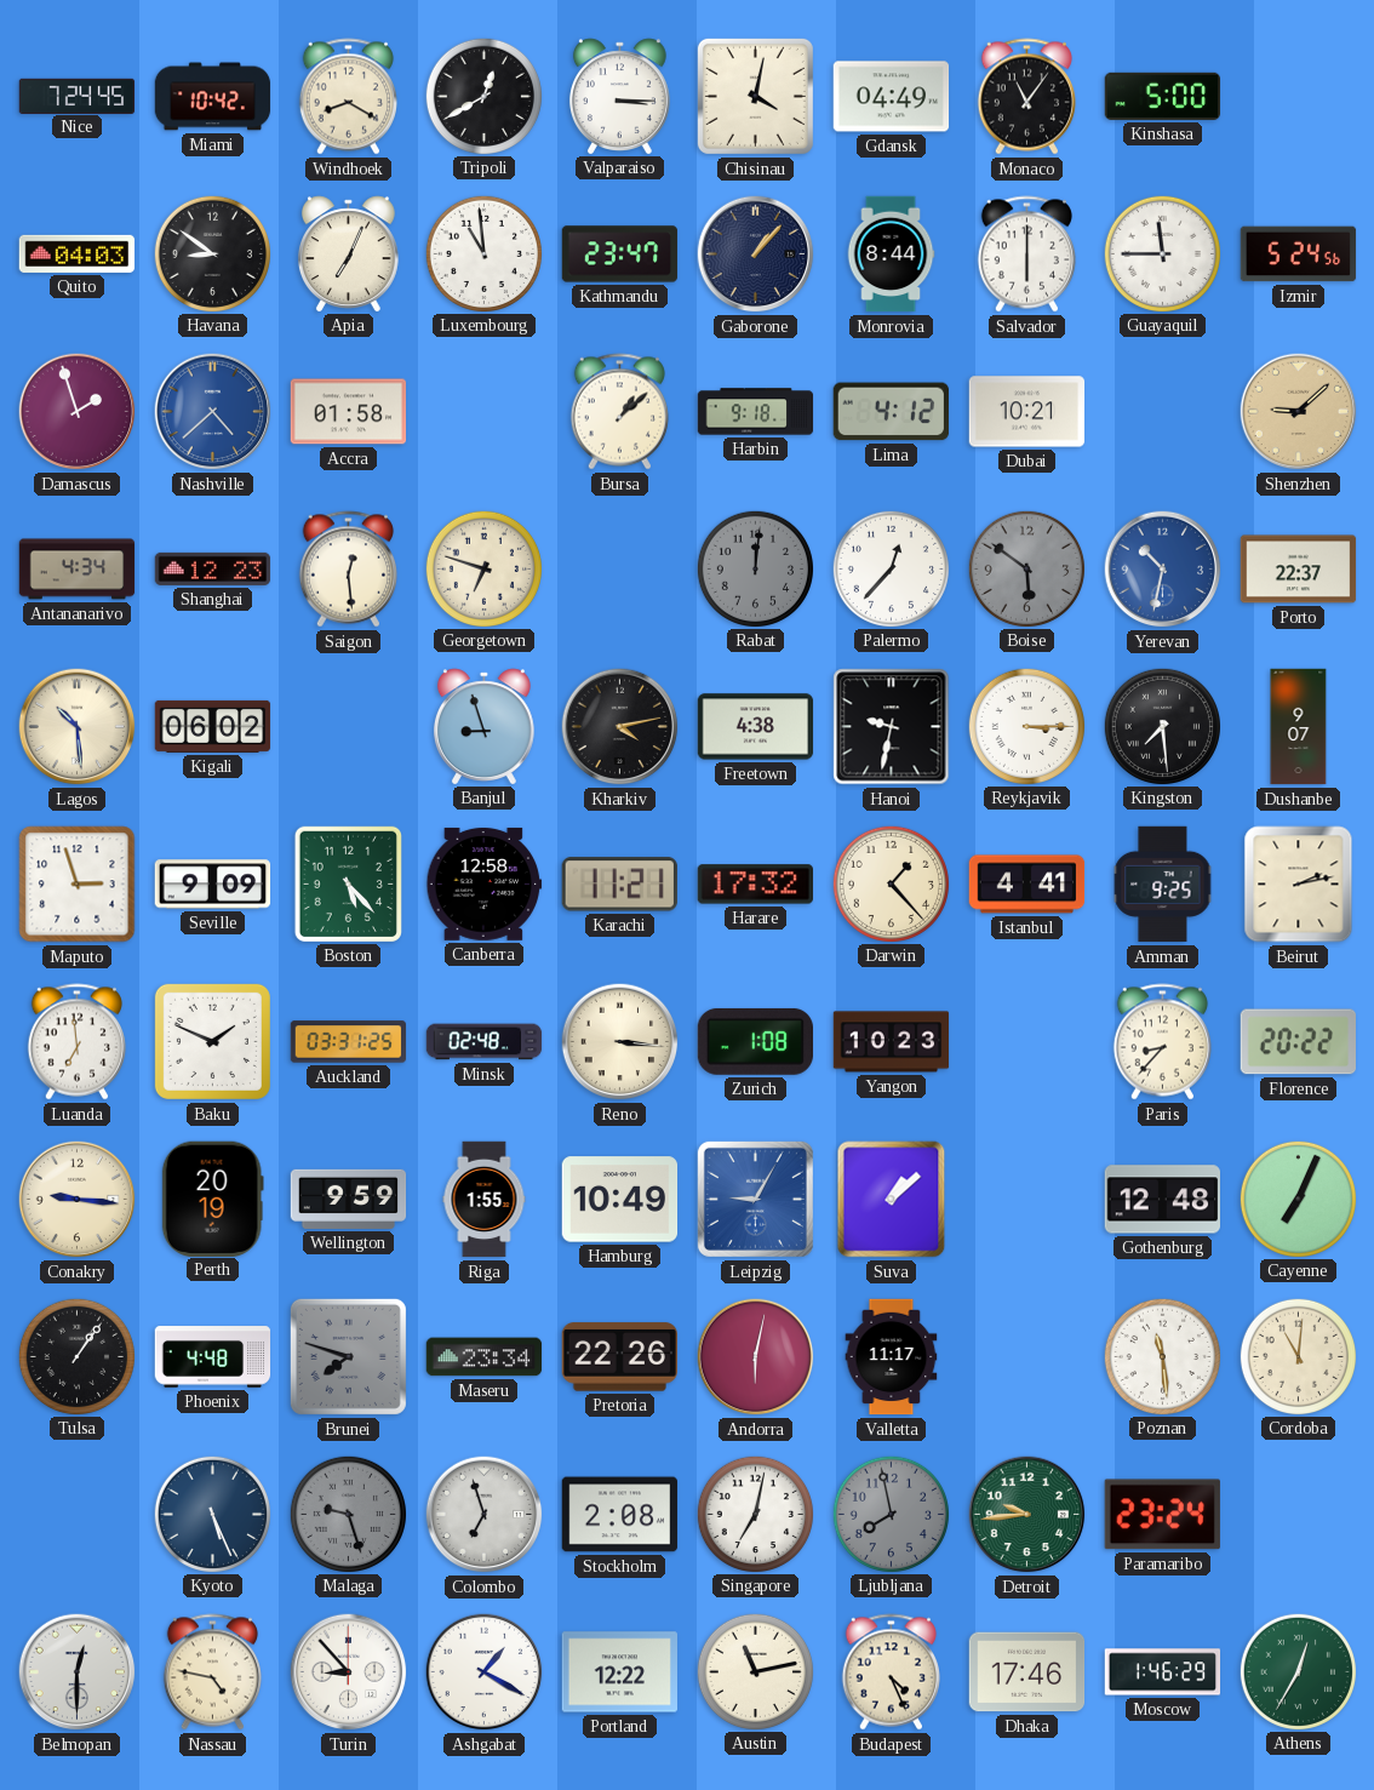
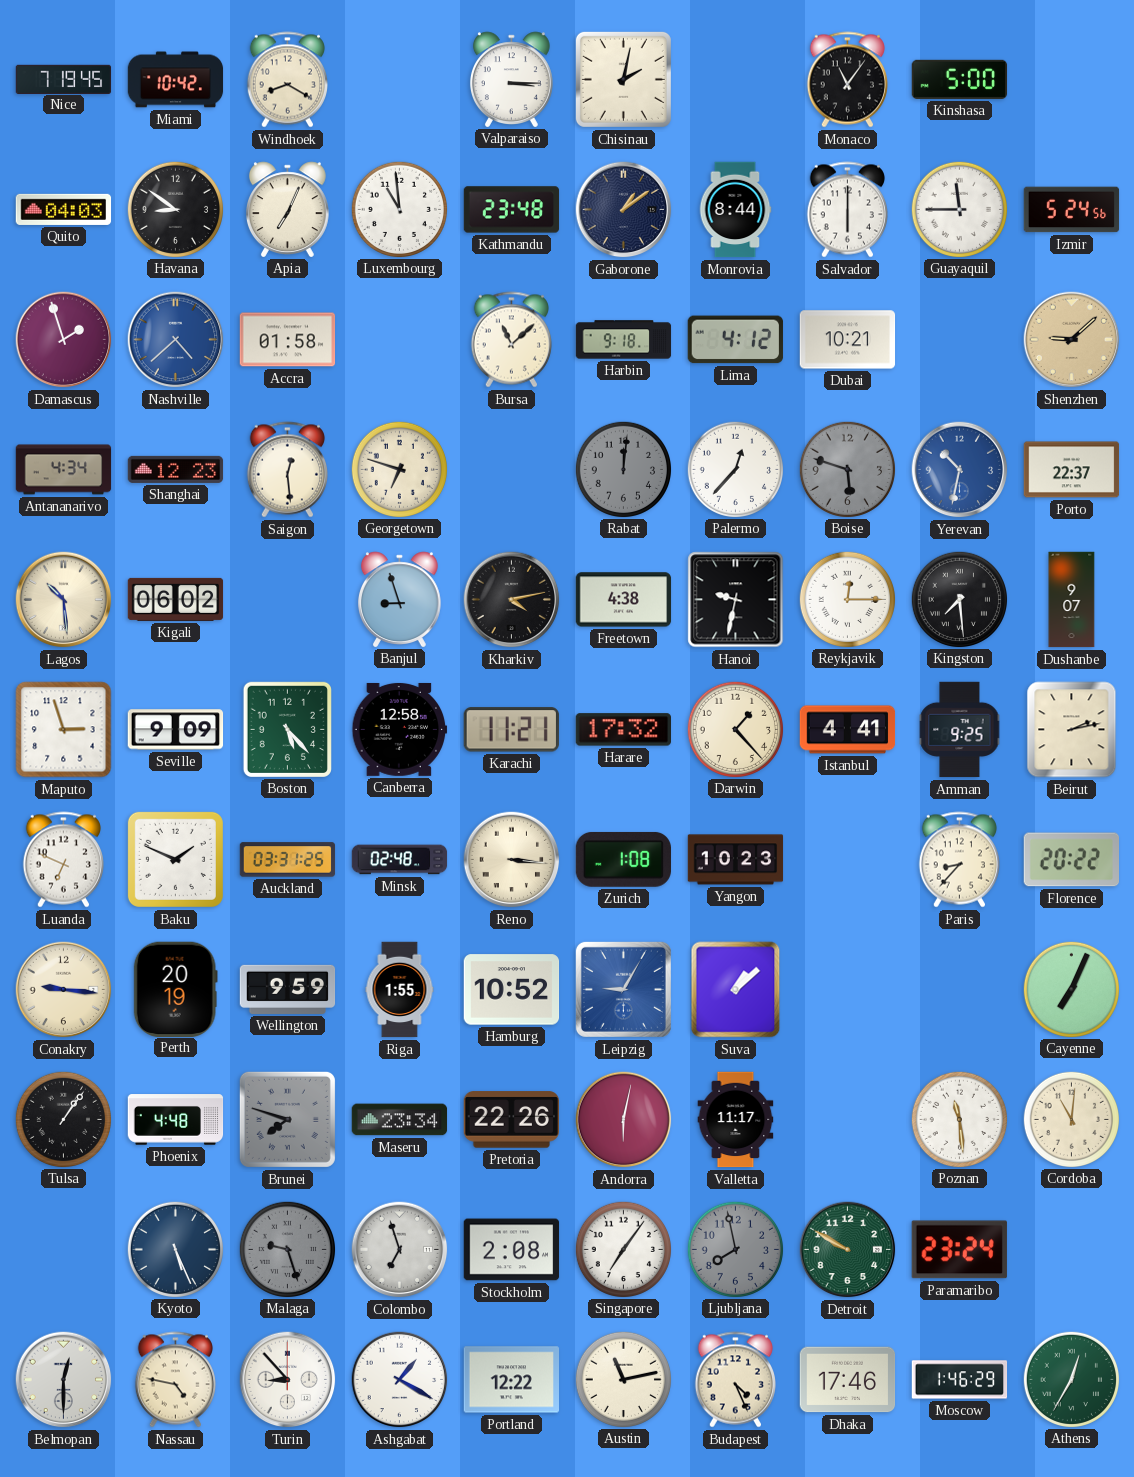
Nice: 7:24 -> 7:19 (64, 79)
Tripoli: 12:40 -> none (483, 96)
Chisinau: 4:02 -> 2:02 (623, 79)
Gdansk: 04:49 -> none (892, 97)
Kathmandu: 23:47 -> 23:48 (512, 210)
Gaborone: 1:07 -> 1:09 (624, 210)
Bursa: 1:08 -> 11:08 (511, 340)
Boise: 5:51 -> 5:48 (847, 469)
Reykjavik: 3:15 -> 12:15 (847, 599)
Luanda: 6:59 -> 6:49 (63, 860)
Hamburg: 10:49 -> 10:52 (512, 990)
Gothenburg: 12:48 -> none (1163, 1200)
Singapore: 7:02 -> 7:06 (623, 1249)
Detroit: 9:44 -> 9:50 (848, 1250)
